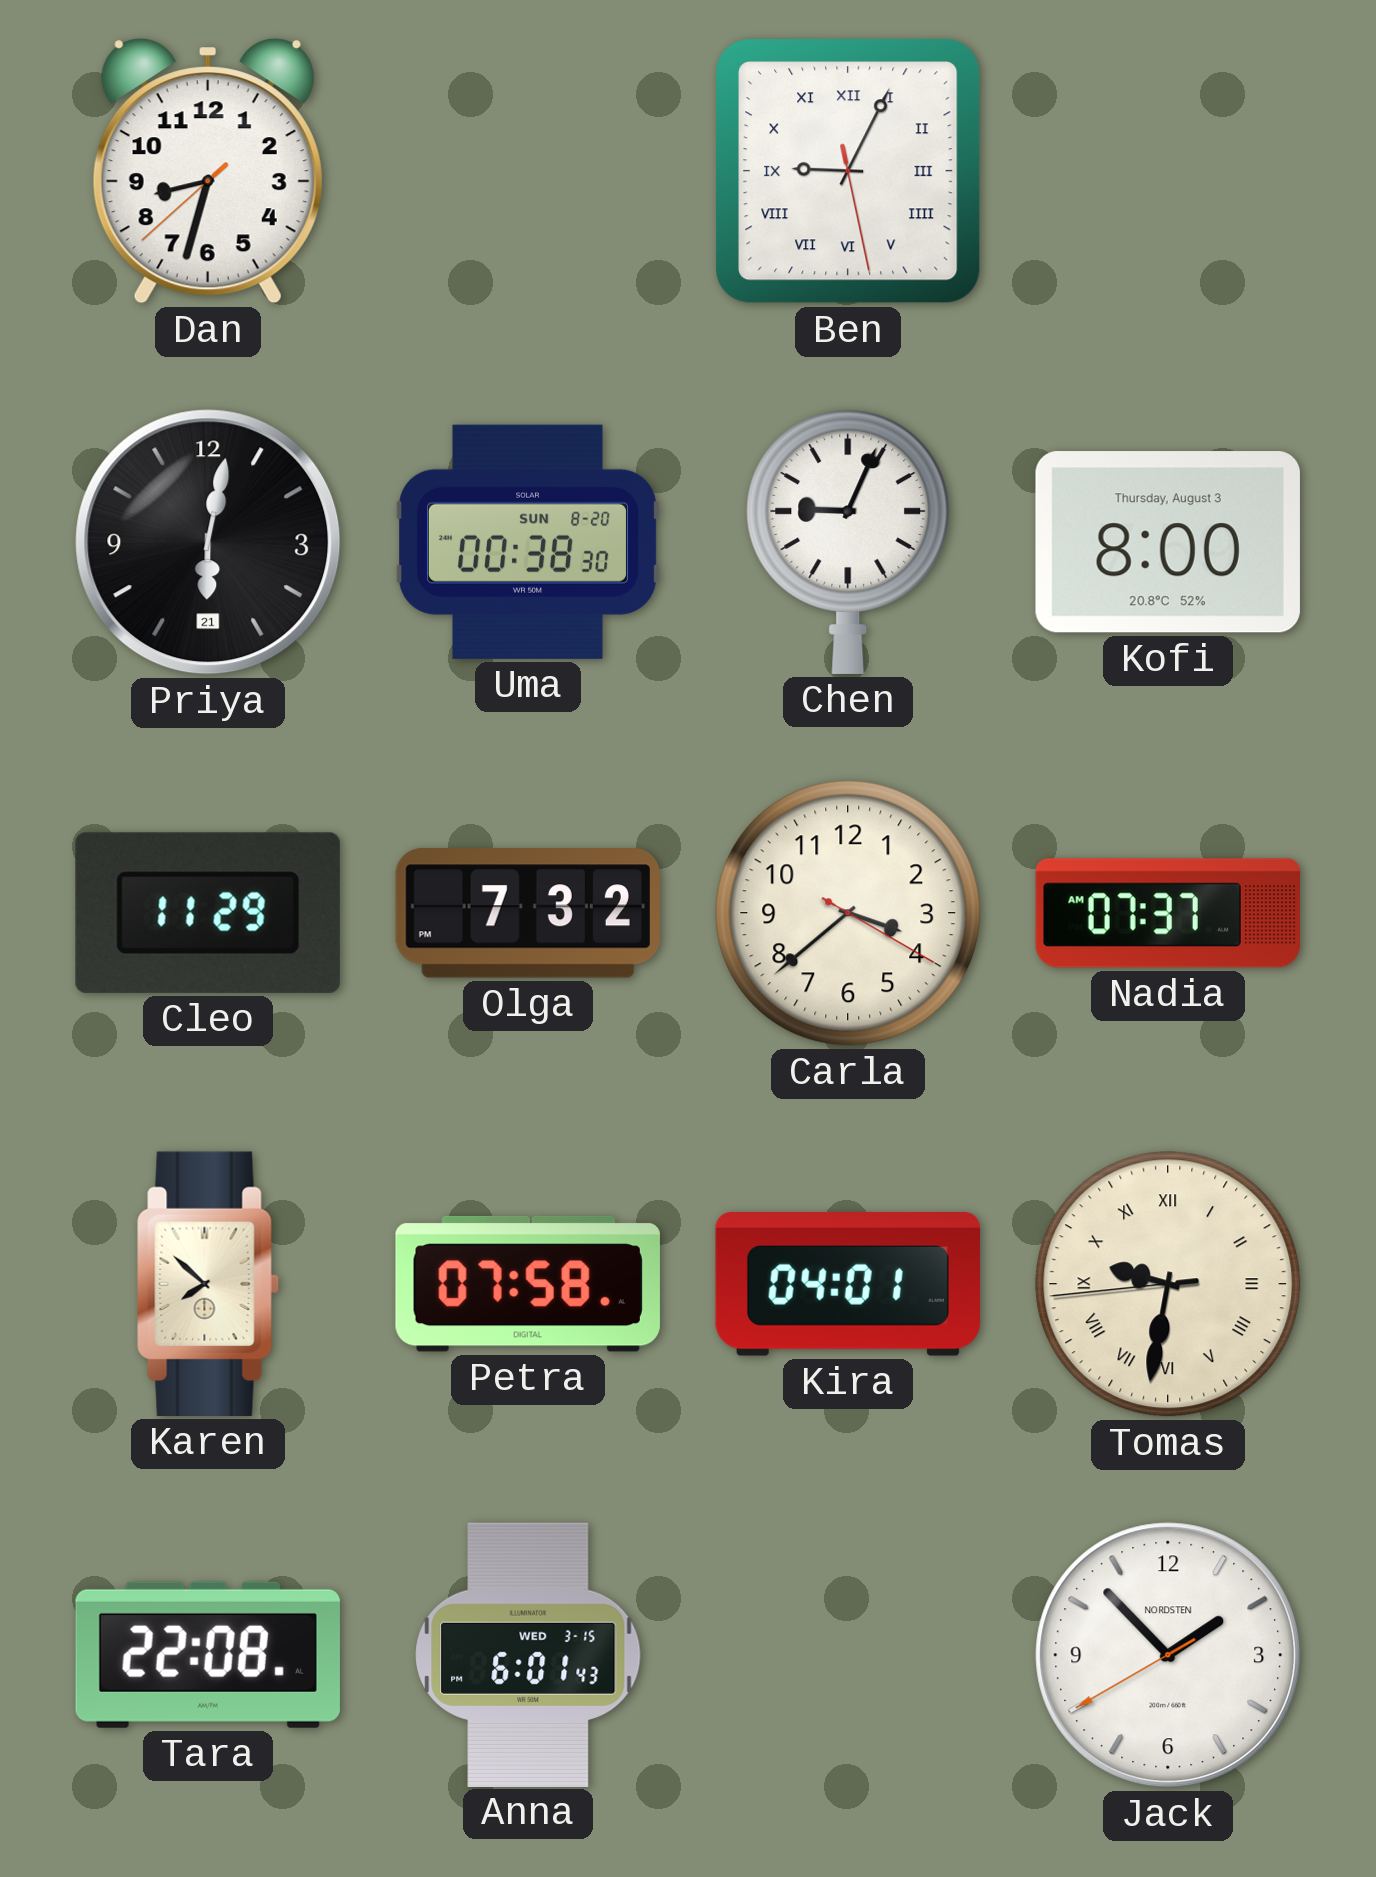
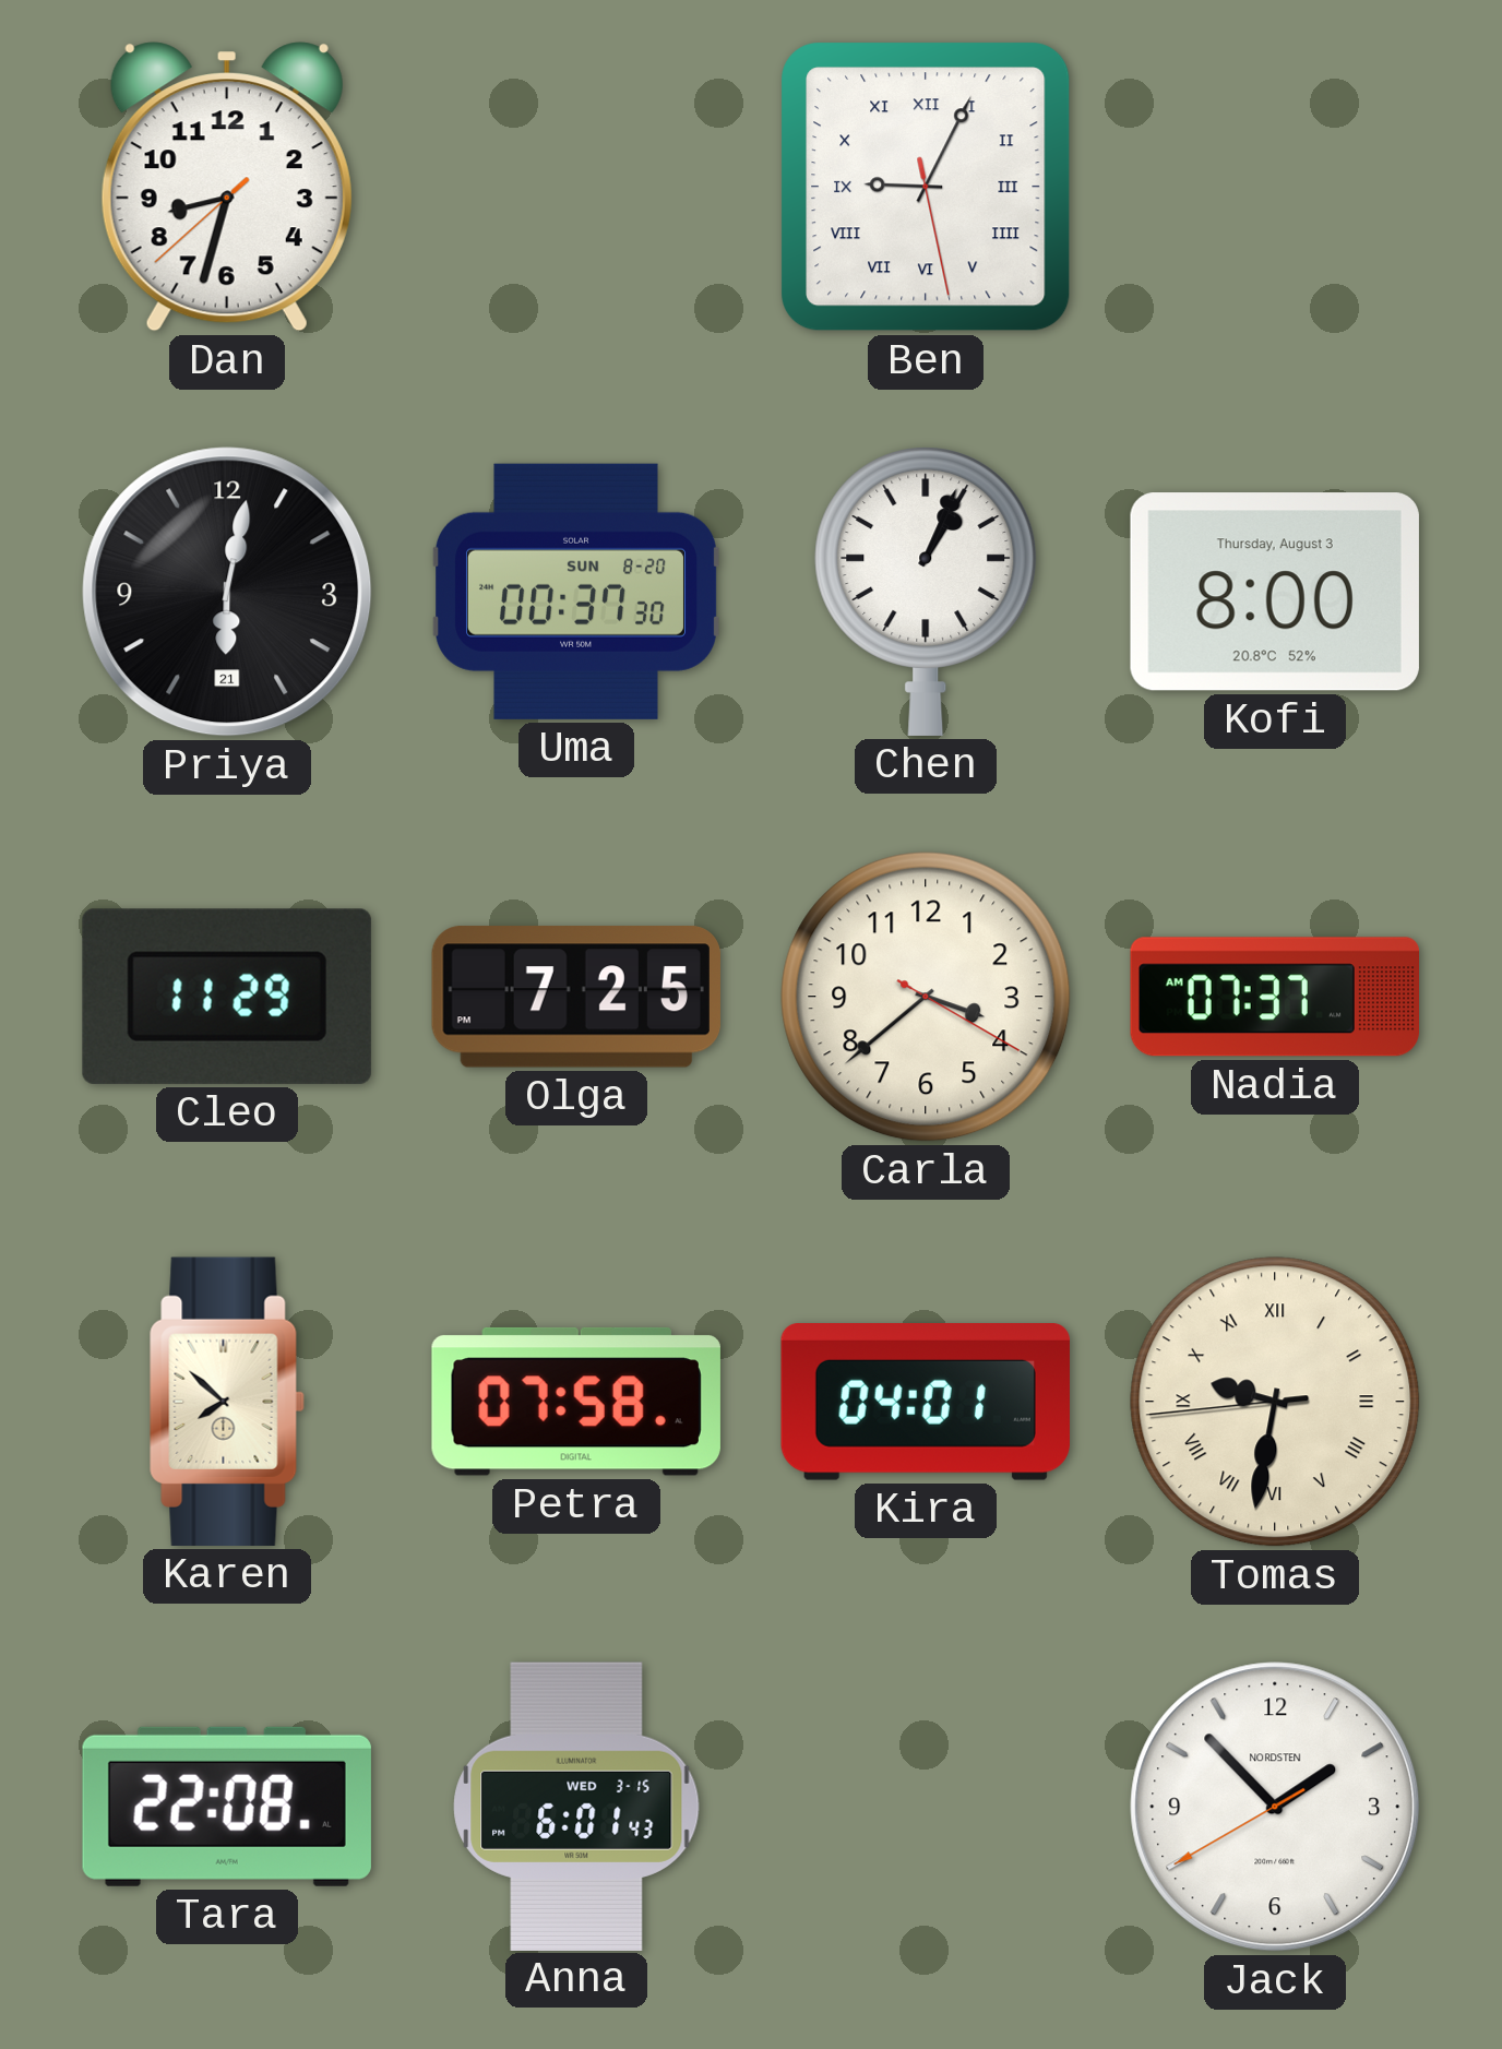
Uma: 00:38 -> 00:37 (576, 592)
Chen: 9:04 -> 1:04 (926, 592)
Olga: 7:32 -> 7:25 (576, 997)
